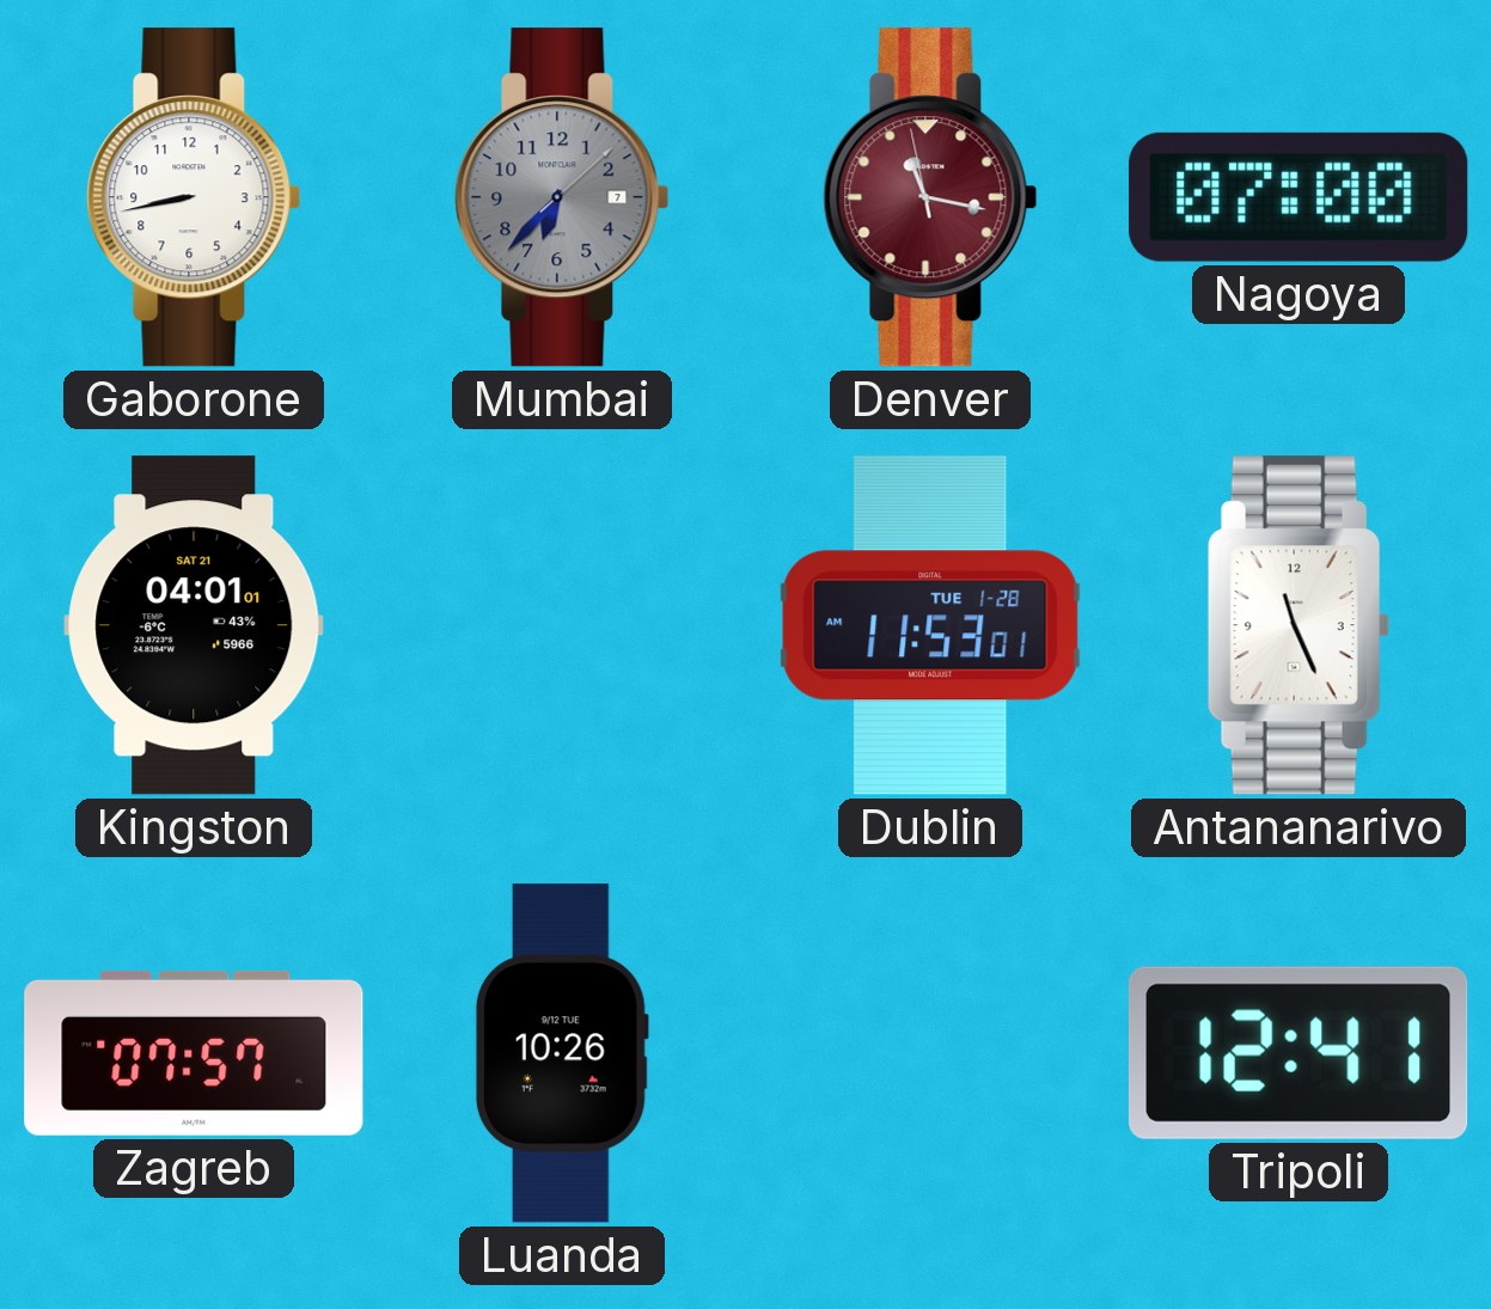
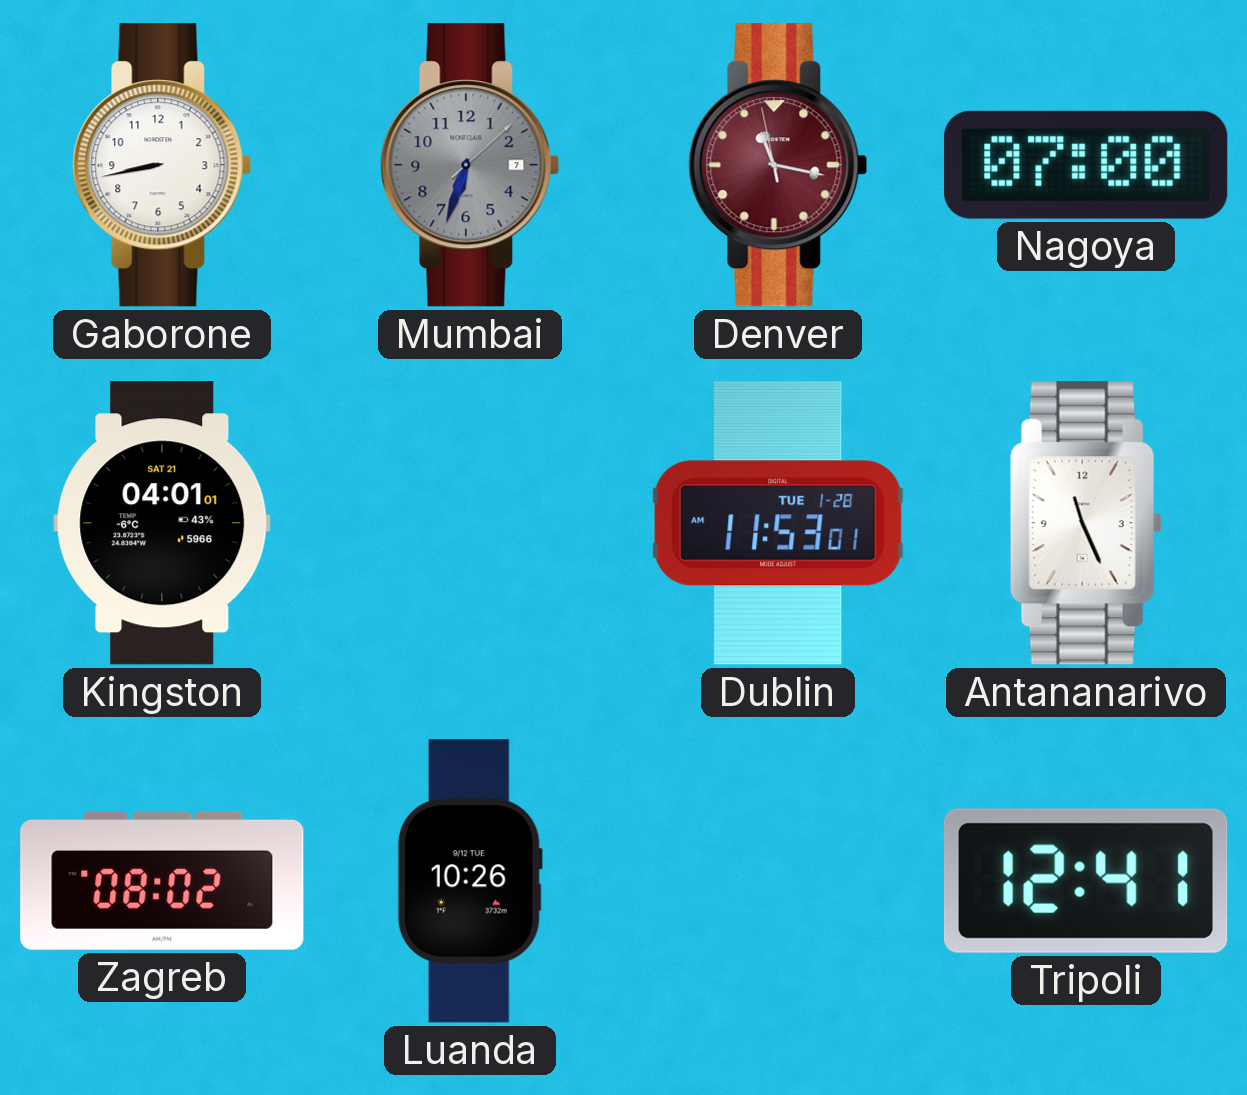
Mumbai: 6:37 -> 6:33 (470, 165)
Zagreb: 07:57 -> 08:02 (162, 881)
